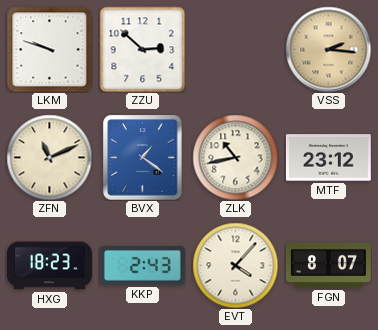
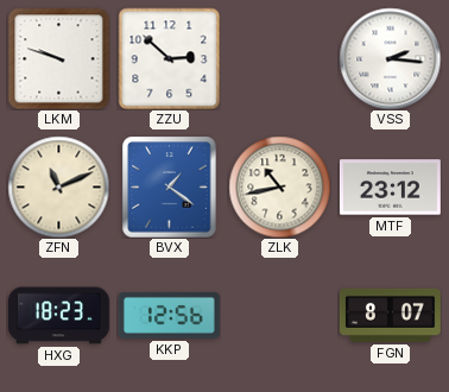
VSS dial: champagne -> white (390, 58)
KKP: 2:43 -> 12:56 (169, 315)
EVT: 4:07 -> none (235, 265)
